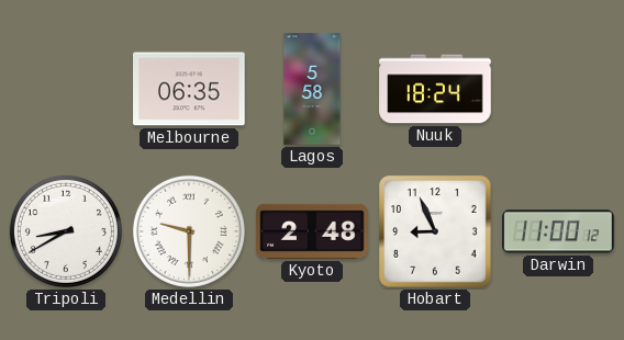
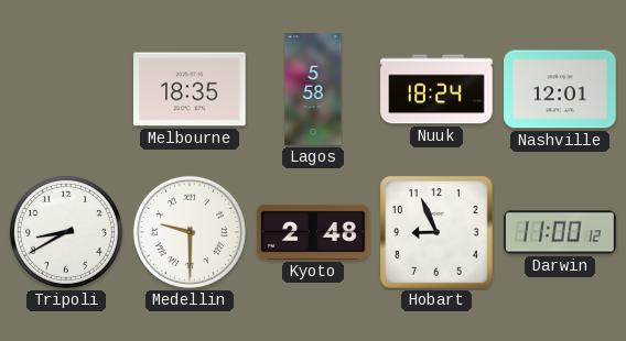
Melbourne: 06:35 -> 18:35 (190, 89)
Nashville: none -> 12:01 (560, 89)
